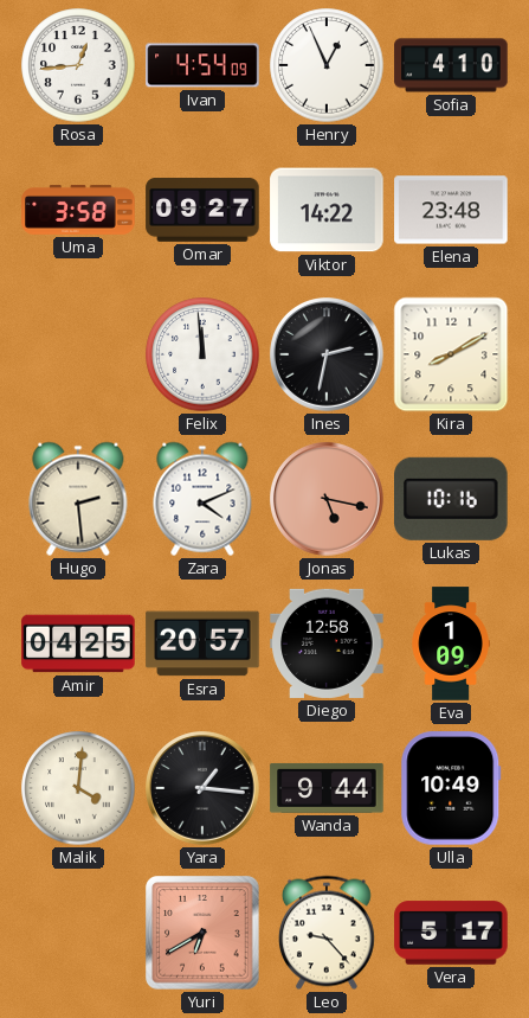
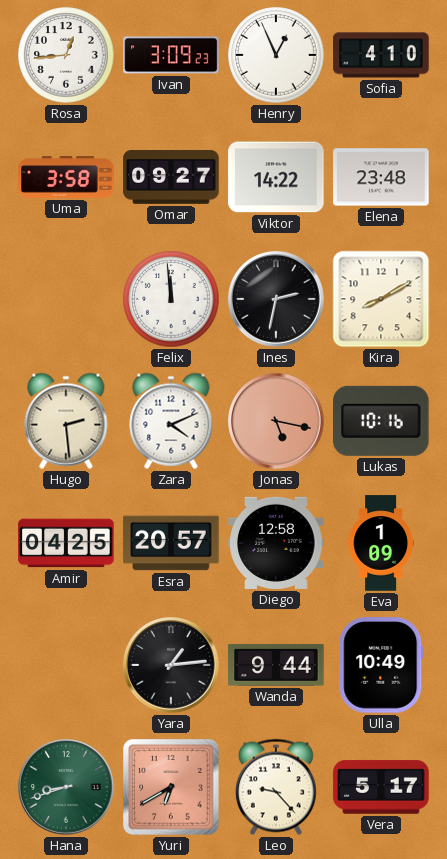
Ivan: 4:54 -> 3:09 (171, 55)
Malik: 4:01 -> none (78, 788)
Yara: 1:16 -> 1:14 (171, 665)
Hana: none -> 8:42 (66, 787)
